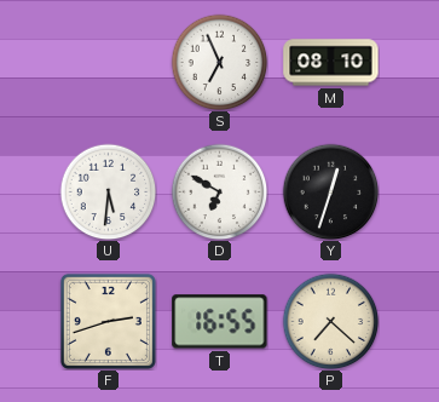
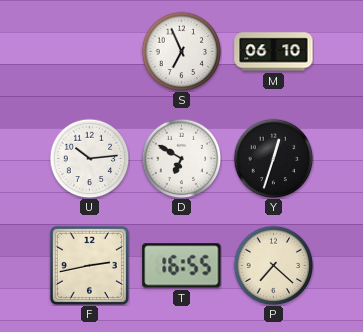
M: 08:10 -> 06:10 (274, 52)
U: 5:31 -> 10:14 (89, 158)
F: 2:42 -> 2:43 (89, 265)
